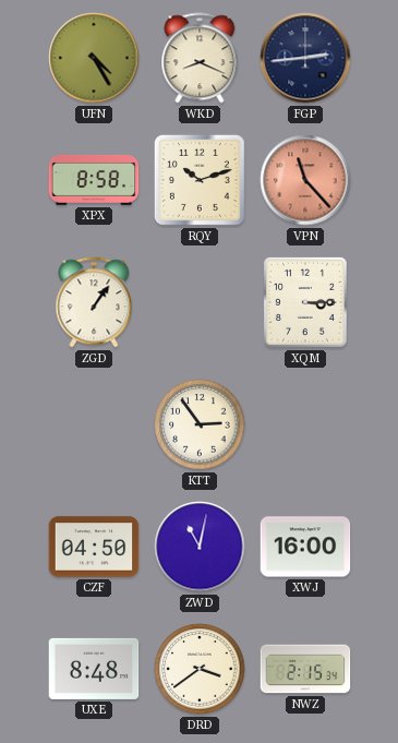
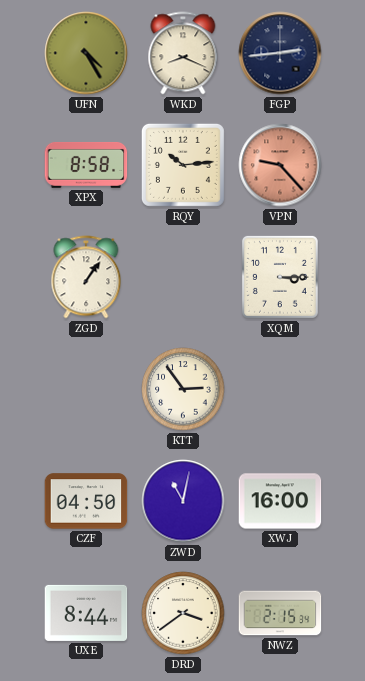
RQY: 10:12 -> 10:14 (183, 165)
VPN: 11:23 -> 9:23 (280, 165)
UXE: 8:48 -> 8:44 (86, 613)
